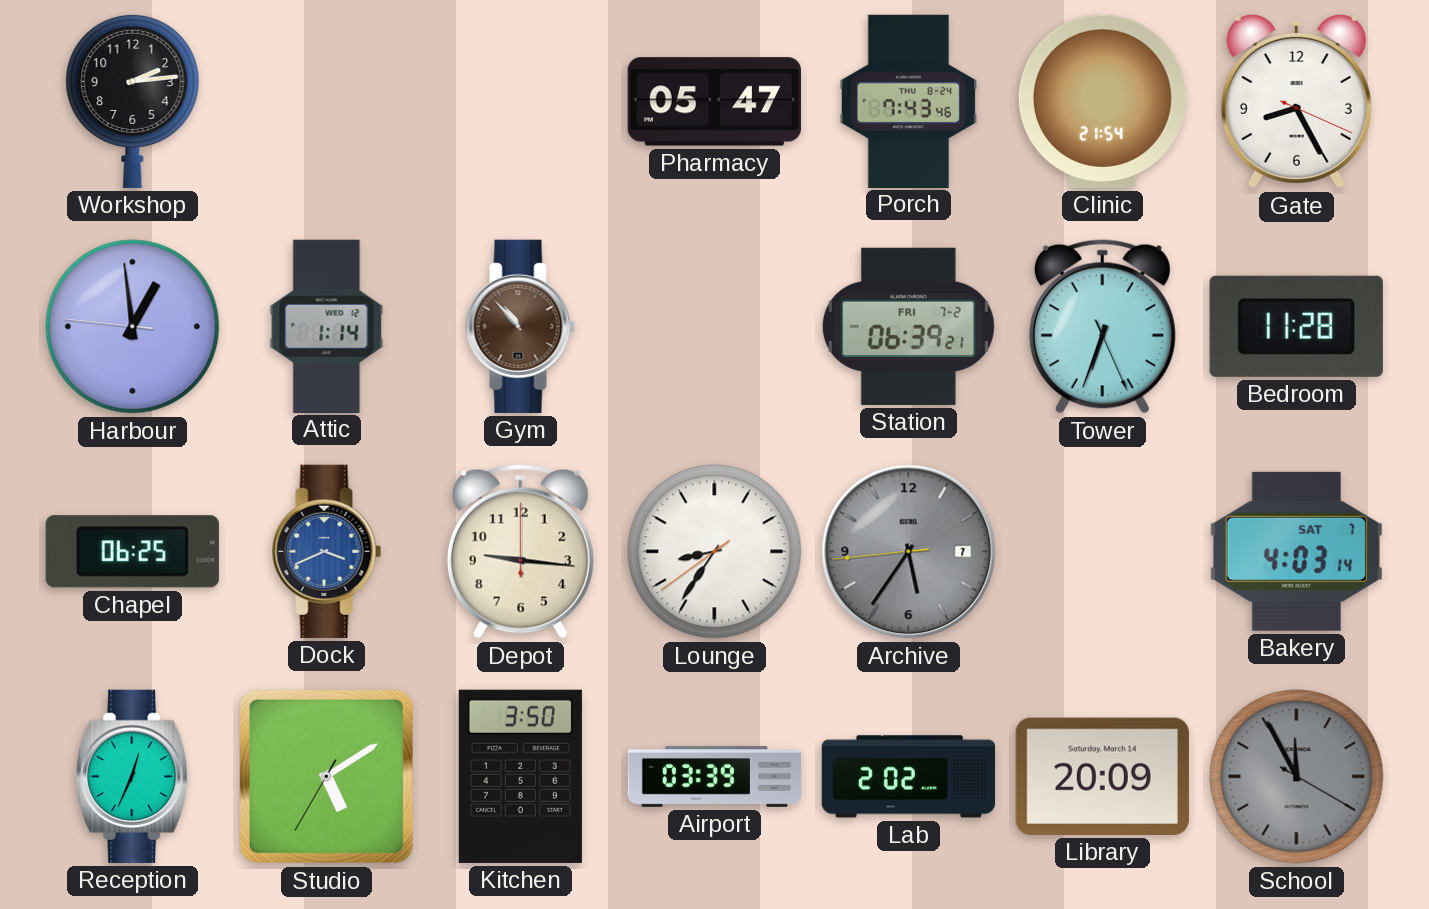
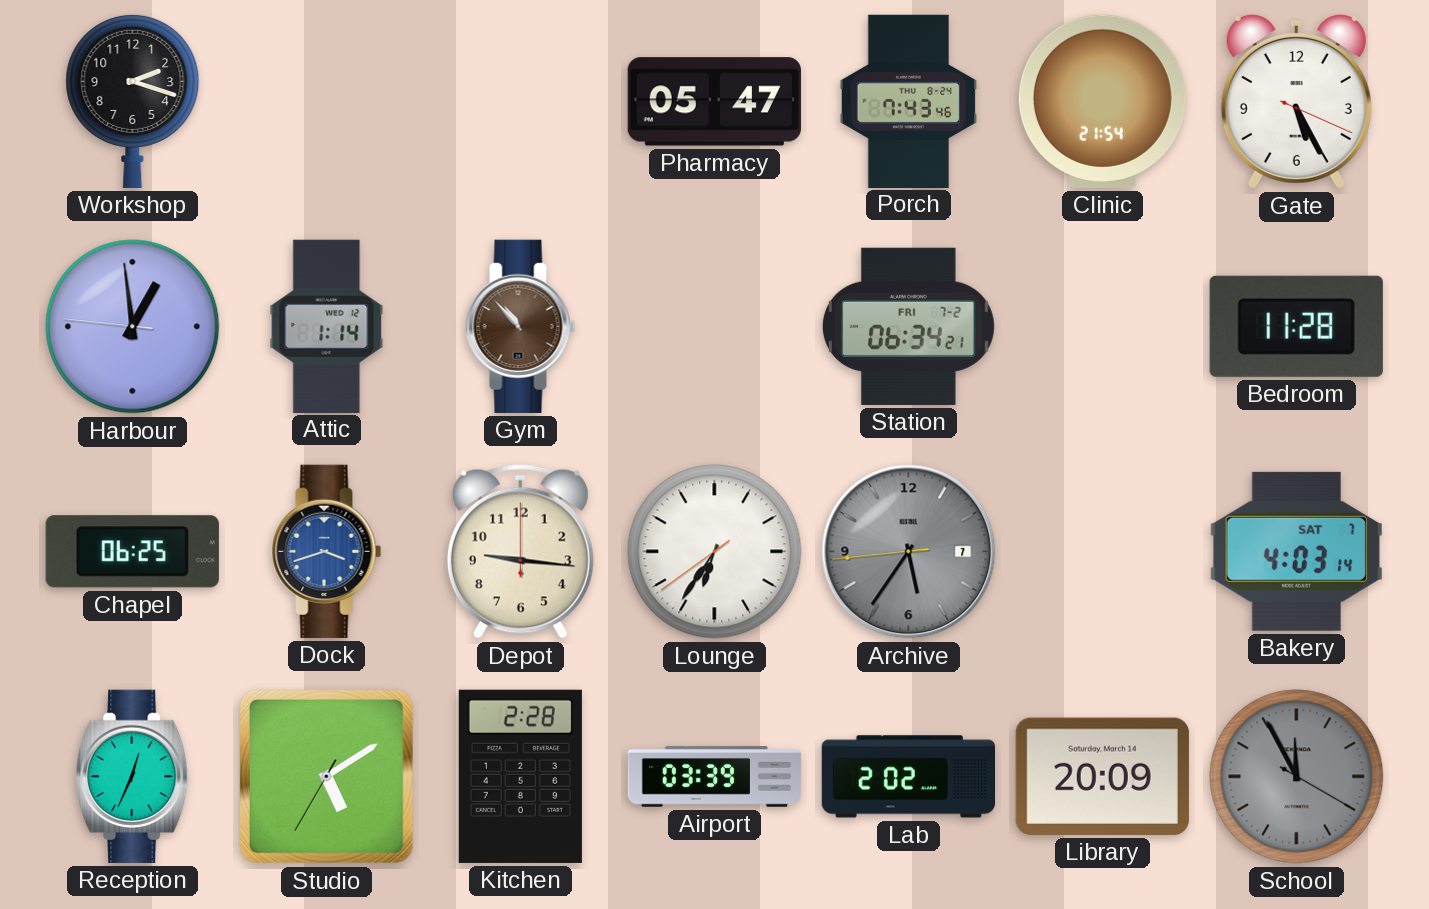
Workshop: 2:14 -> 2:18 (133, 101)
Gate: 8:25 -> 5:25 (1296, 101)
Station: 06:39 -> 06:34 (908, 326)
Tower: 6:33 -> none (1102, 327)
Dock: 3:41 -> 3:42 (327, 551)
Lounge: 8:35 -> 6:35 (715, 552)
Kitchen: 3:50 -> 2:28 (520, 776)
